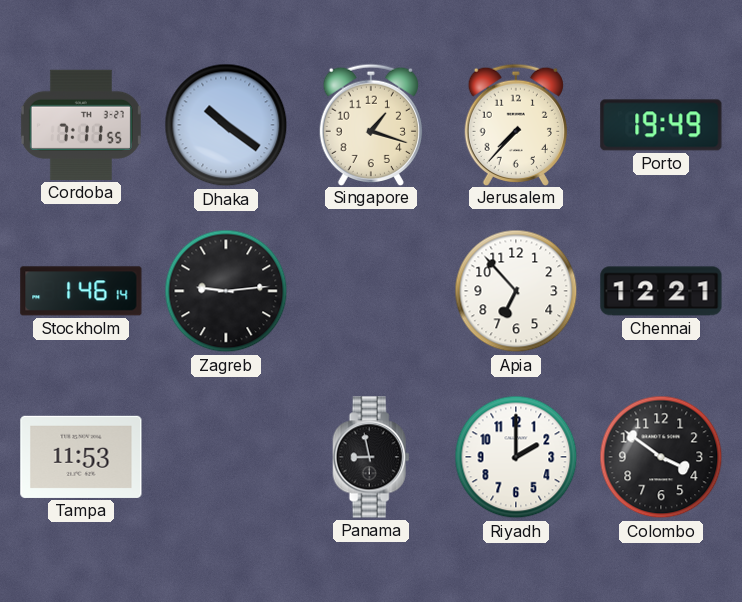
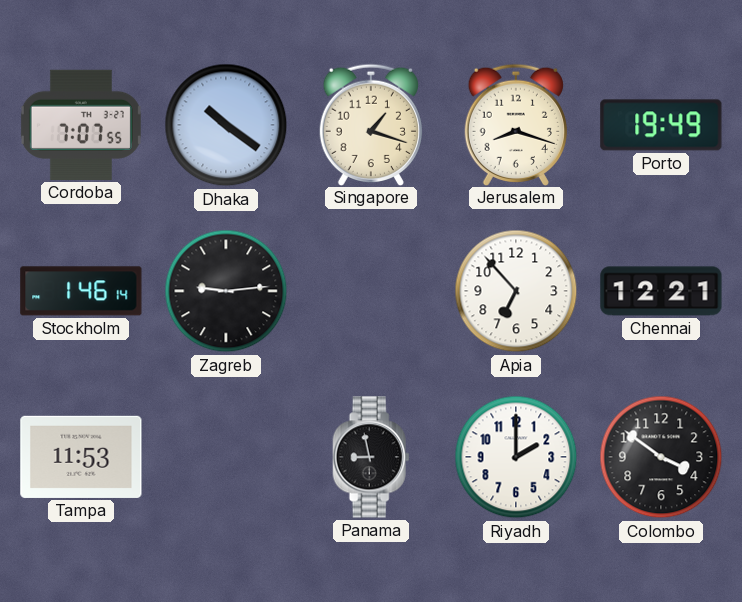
Cordoba: 7:11 -> 7:07 (81, 125)
Jerusalem: 7:37 -> 8:18 (515, 124)
